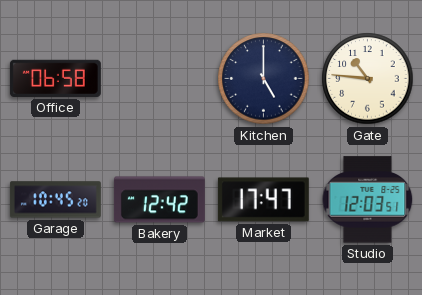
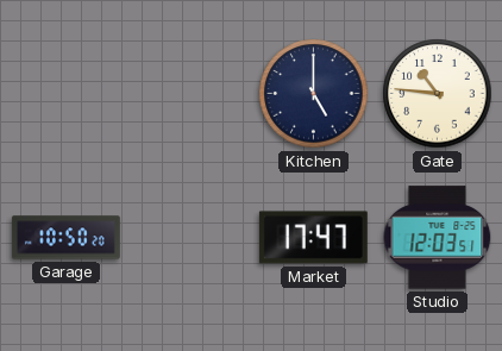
Office: 06:58 -> none (55, 78)
Garage: 10:45 -> 10:50 (65, 238)
Bakery: 12:42 -> none (159, 200)
